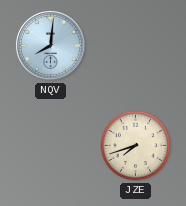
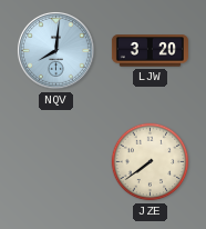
LJW: none -> 3:20 (150, 51)
JZE: 7:42 -> 7:39 (151, 162)
